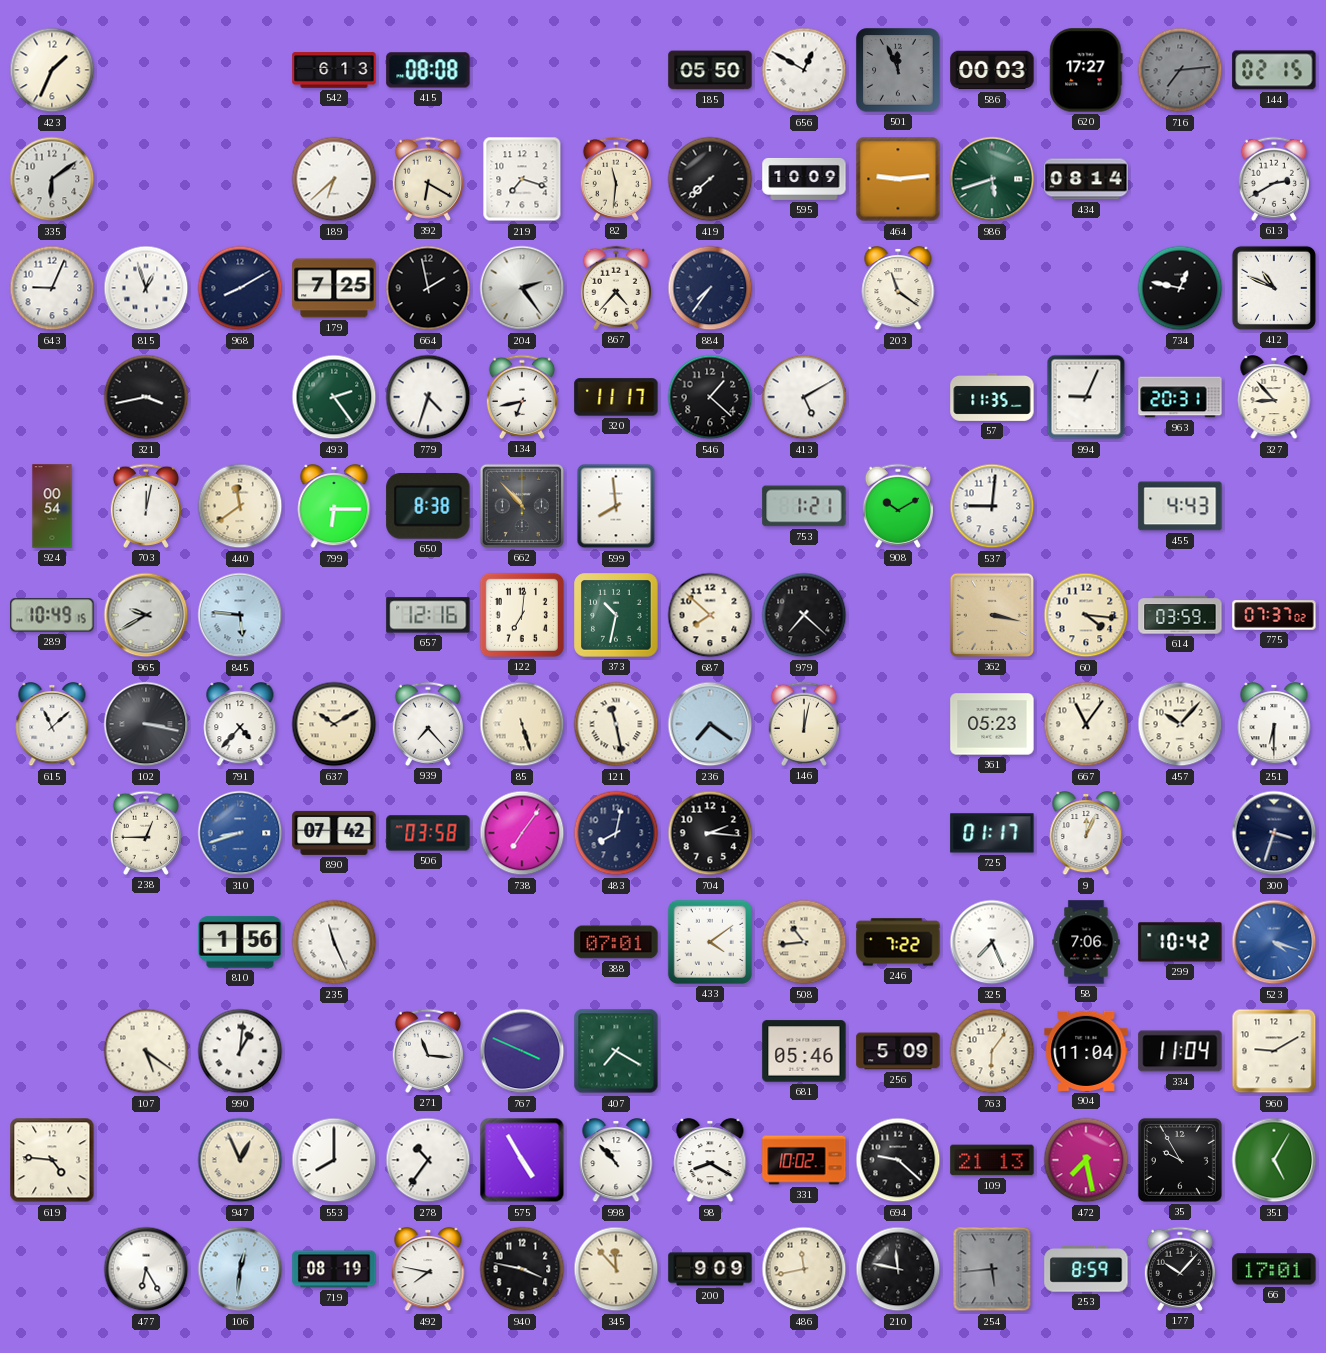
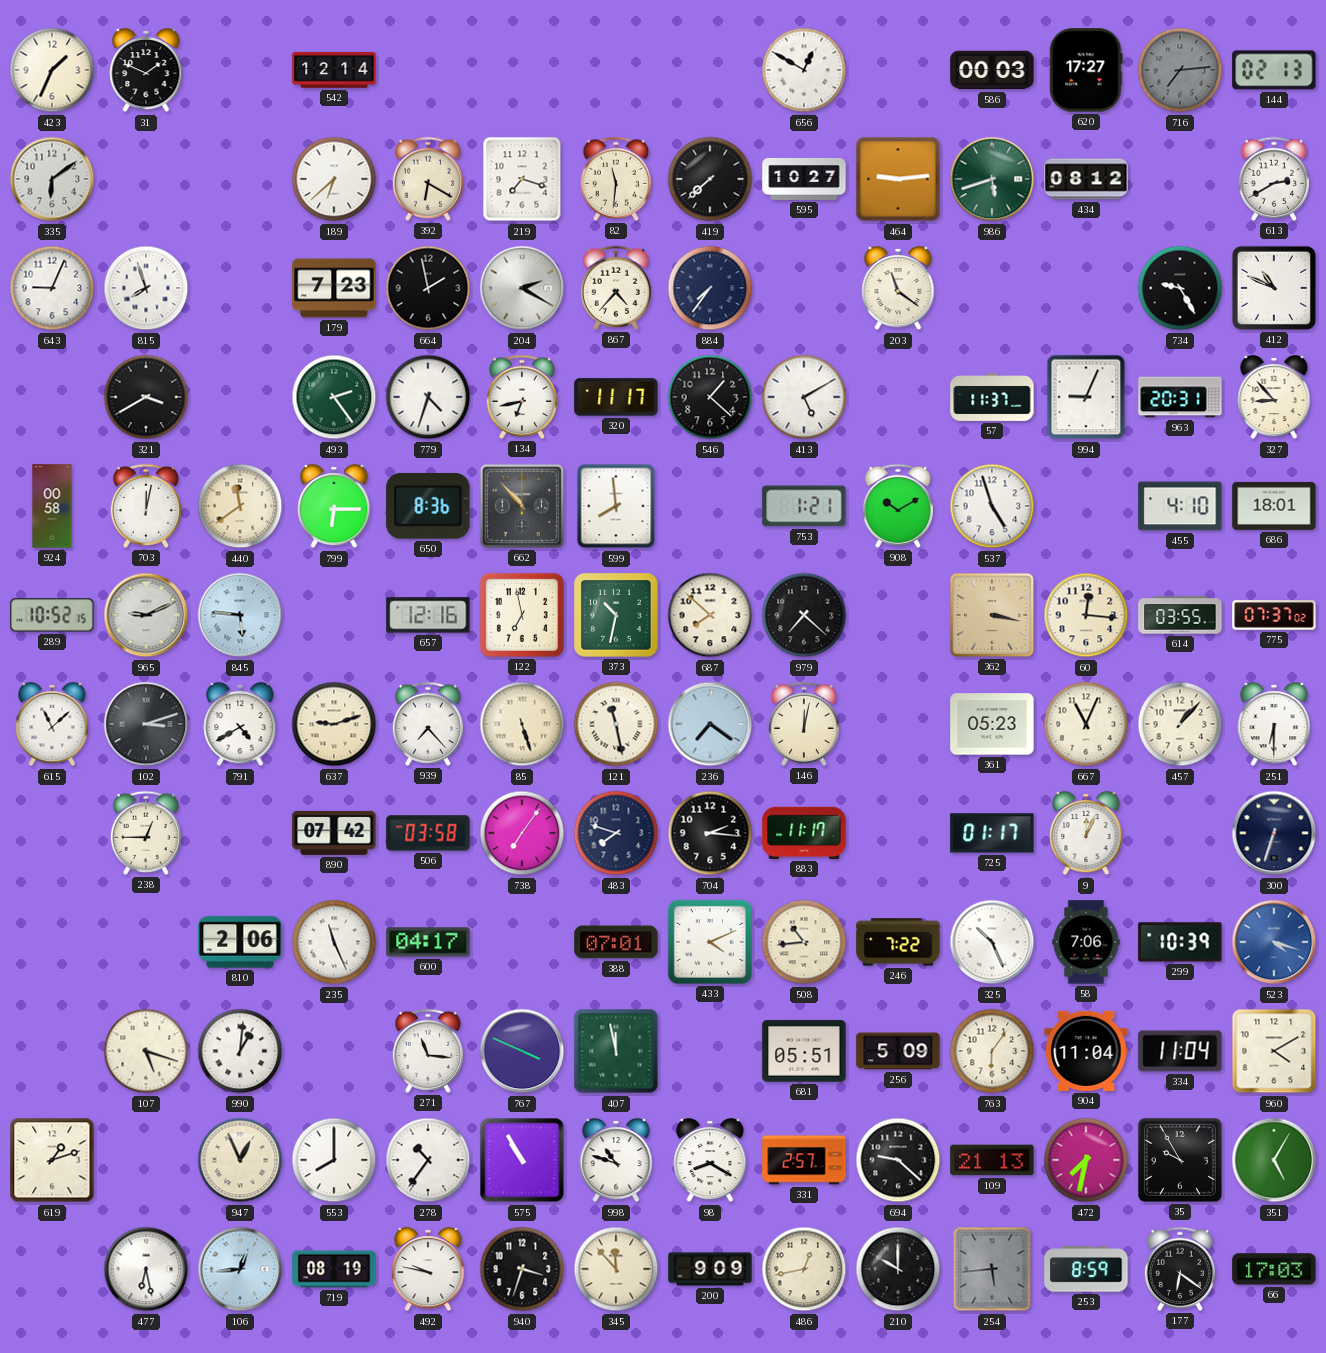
31: none -> 1:49 (146, 71)
542: 6:13 -> 12:14 (334, 70)
415: 08:08 -> none (428, 70)
185: 05:50 -> none (710, 70)
501: 11:56 -> none (898, 70)
144: 02:15 -> 02:13 (1274, 70)
595: 10:09 -> 10:27 (804, 179)
434: 08:14 -> 08:12 (1086, 179)
815: 12:57 -> 7:57 (146, 288)
968: 8:10 -> none (240, 288)
179: 7:25 -> 7:23 (334, 288)
204: 2:24 -> 2:20 (522, 288)
734: 12:47 -> 9:25 (1180, 288)
321: 3:43 -> 3:40 (146, 397)
57: 11:35 -> 11:37 (992, 397)
924: 00:54 -> 00:58 (52, 506)
650: 8:38 -> 8:36 (428, 507)
537: 9:01 -> 4:57 (992, 506)
455: 4:43 -> 4:10 (1180, 506)
686: none -> 18:01 (1274, 506)
289: 10:49 -> 10:52 (52, 615)
965: 9:40 -> 9:11 (146, 615)
122: 7:01 -> 6:58 (522, 615)
60: 4:16 -> 12:16 (1086, 615)
614: 03:59 -> 03:55 (1180, 615)
102: 3:17 -> 3:12 (146, 724)
791: 4:37 -> 4:40 (240, 725)
637: 10:10 -> 9:12 (334, 724)
667: 11:06 -> 11:04 (1086, 724)
457: 10:07 -> 1:07 (1180, 724)
310: 8:42 -> none (240, 833)
483: 8:02 -> 7:48 (616, 833)
883: none -> 11:17 (804, 833)
300: 3:33 -> 6:33 (1274, 833)
810: 1:56 -> 2:06 (240, 942)
600: none -> 04:17 (428, 942)
433: 4:09 -> 4:11 (710, 942)
325: 7:26 -> 10:26 (992, 942)
299: 10:42 -> 10:39 (1180, 942)
107: 5:21 -> 5:18 (146, 1051)
407: 7:20 -> 11:58 (616, 1051)
681: 05:46 -> 05:51 (804, 1051)
960: 9:10 -> 4:10 (1274, 1051)
619: 4:46 -> 1:12 (52, 1160)
575: 4:55 -> 10:55 (522, 1160)
998: 10:53 -> 10:48 (616, 1161)
331: 10:02 -> 2:57 (804, 1160)
472: 7:28 -> 7:32 (1086, 1160)
477: 6:25 -> 6:28 (146, 1269)
106: 12:31 -> 12:44 (240, 1269)
492: 7:47 -> 9:47 (428, 1270)
940: 3:47 -> 3:33 (522, 1269)
486: 11:43 -> 12:43 (804, 1269)
210: 11:47 -> 10:00 (898, 1269)
177: 10:07 -> 6:21 (1179, 1269)
66: 17:01 -> 17:03 (1274, 1269)
